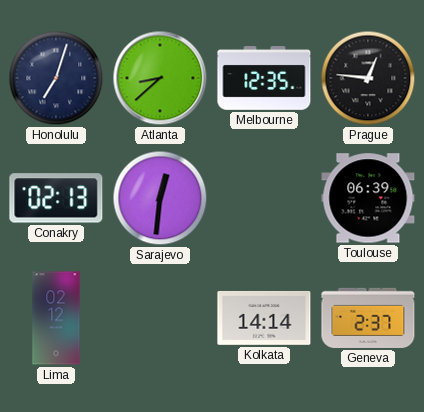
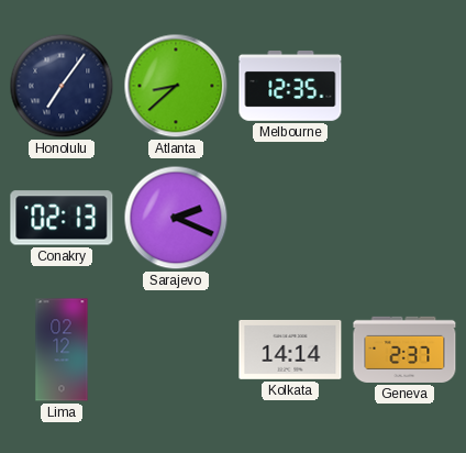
Honolulu: 7:03 -> 7:06 (62, 86)
Prague: 12:46 -> none (368, 78)
Sarajevo: 12:31 -> 2:19 (176, 218)
Toulouse: 06:39 -> none (368, 198)
